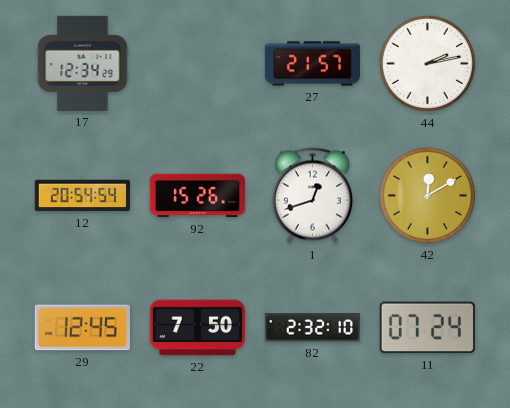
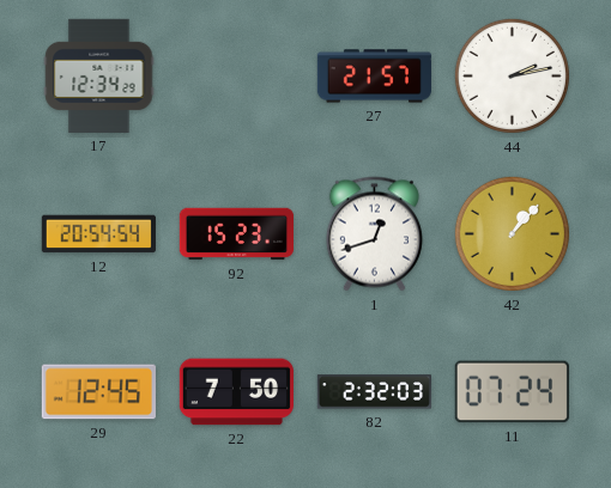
92: 15:26 -> 15:23 (236, 234)
42: 12:10 -> 1:07 (512, 233)
82: 2:32:10 -> 2:32:03 (374, 392)
